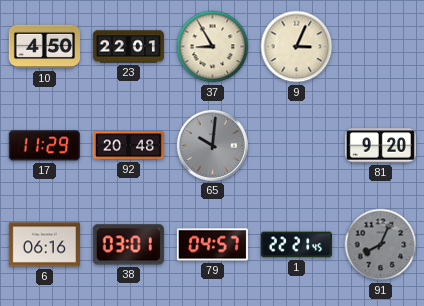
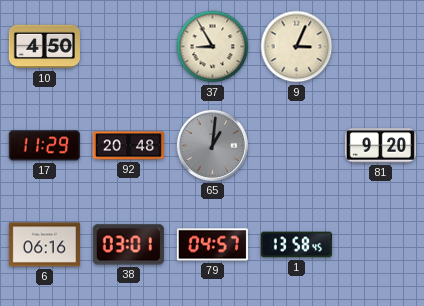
23: 22:01 -> none (128, 47)
65: 10:01 -> 1:01 (212, 145)
1: 22:21 -> 13:58 (296, 245)
91: 8:04 -> none (381, 245)
